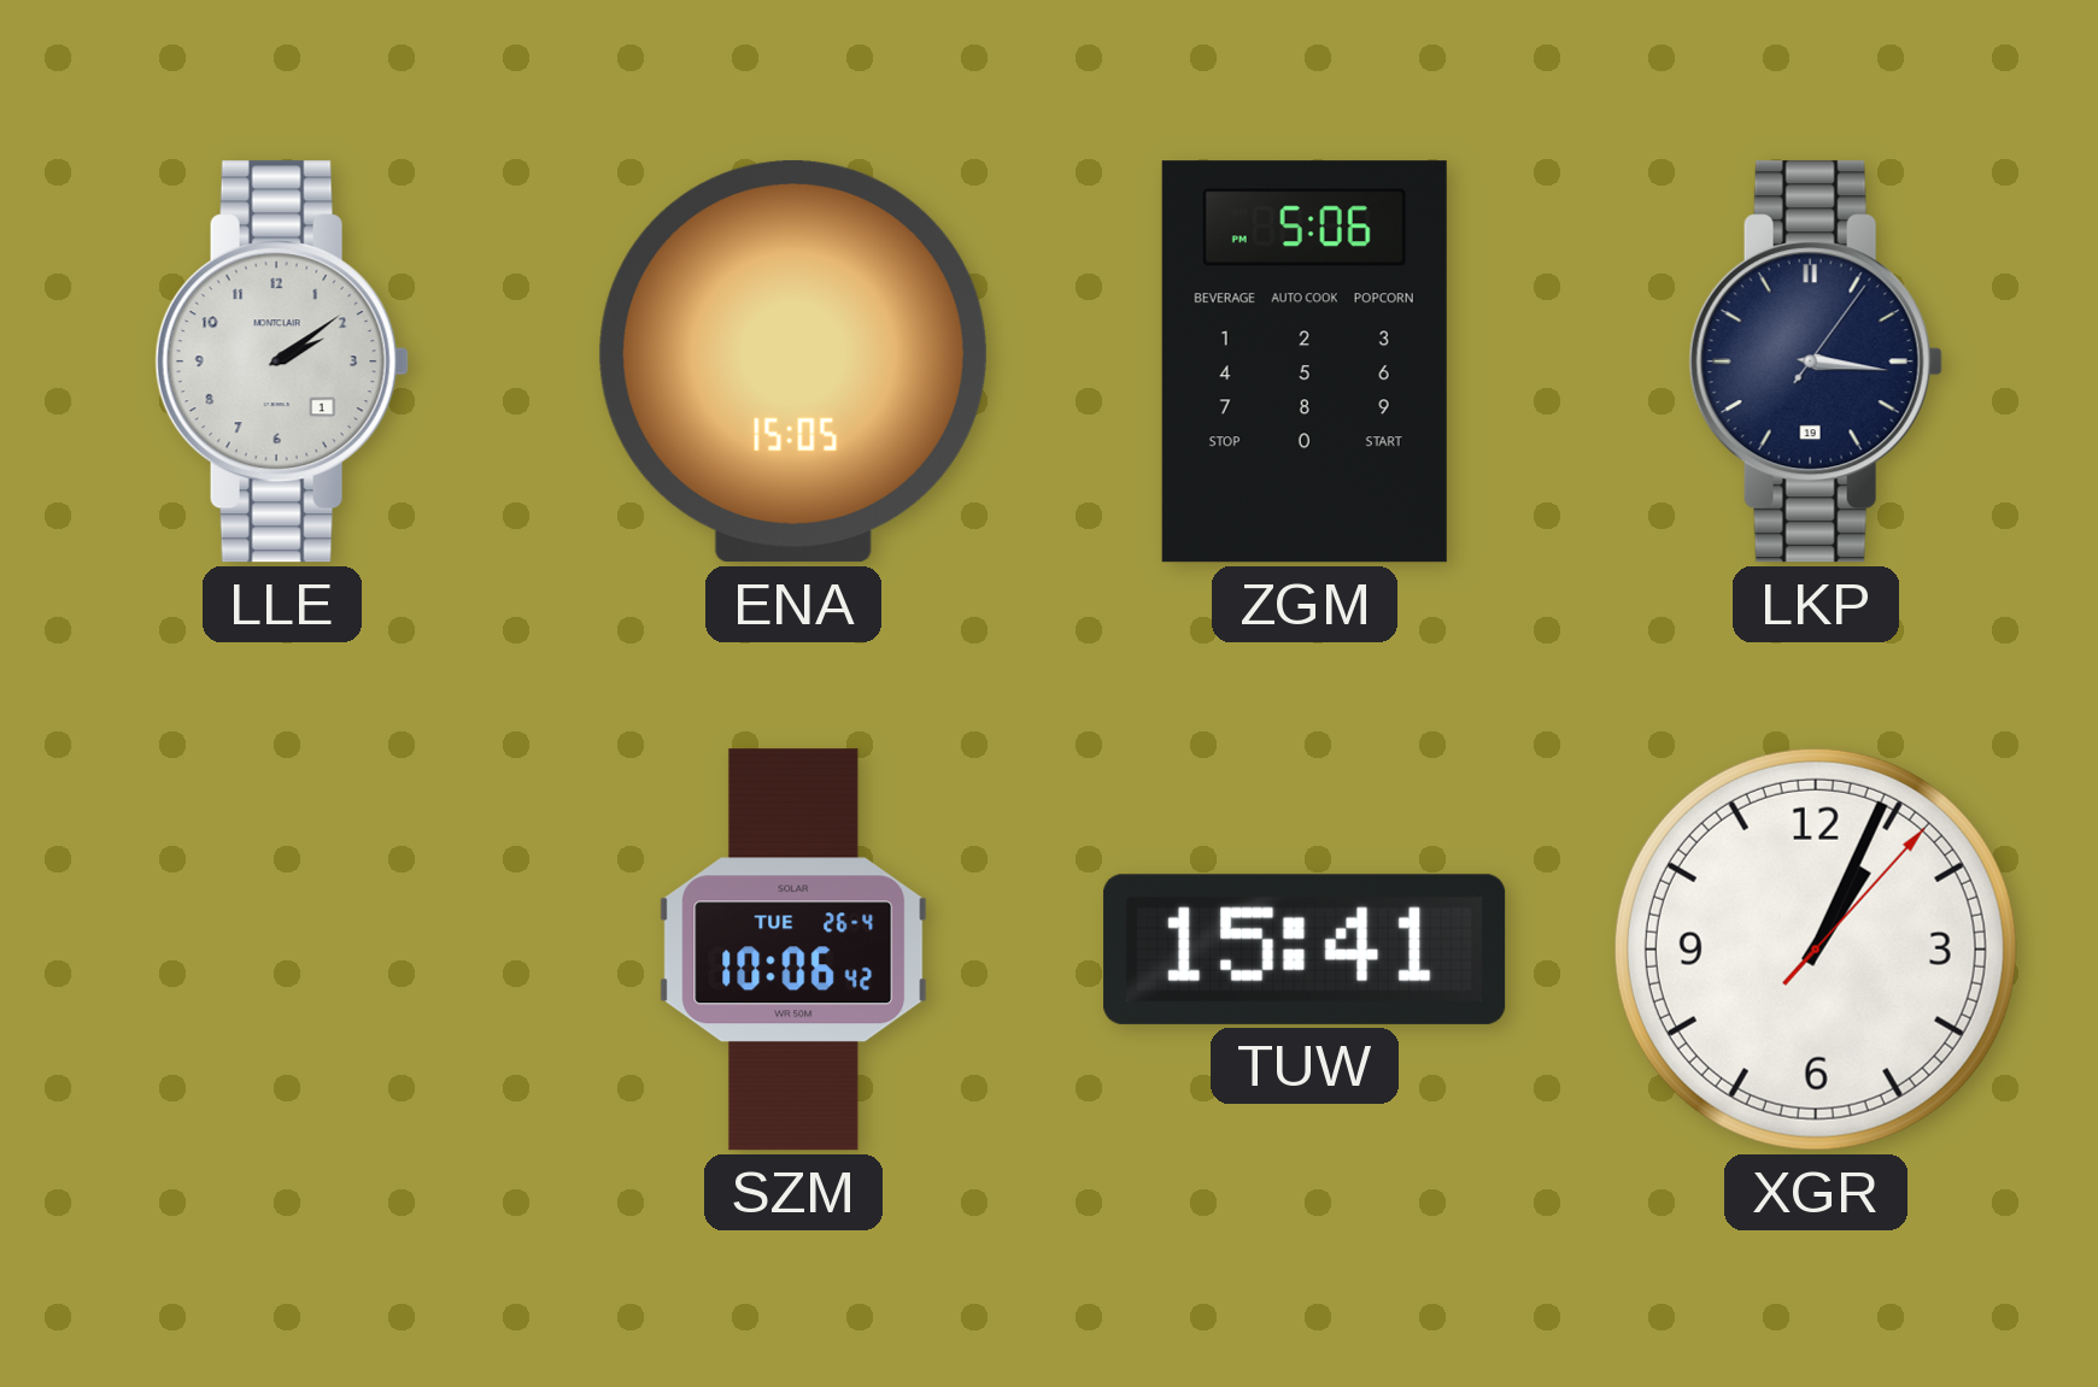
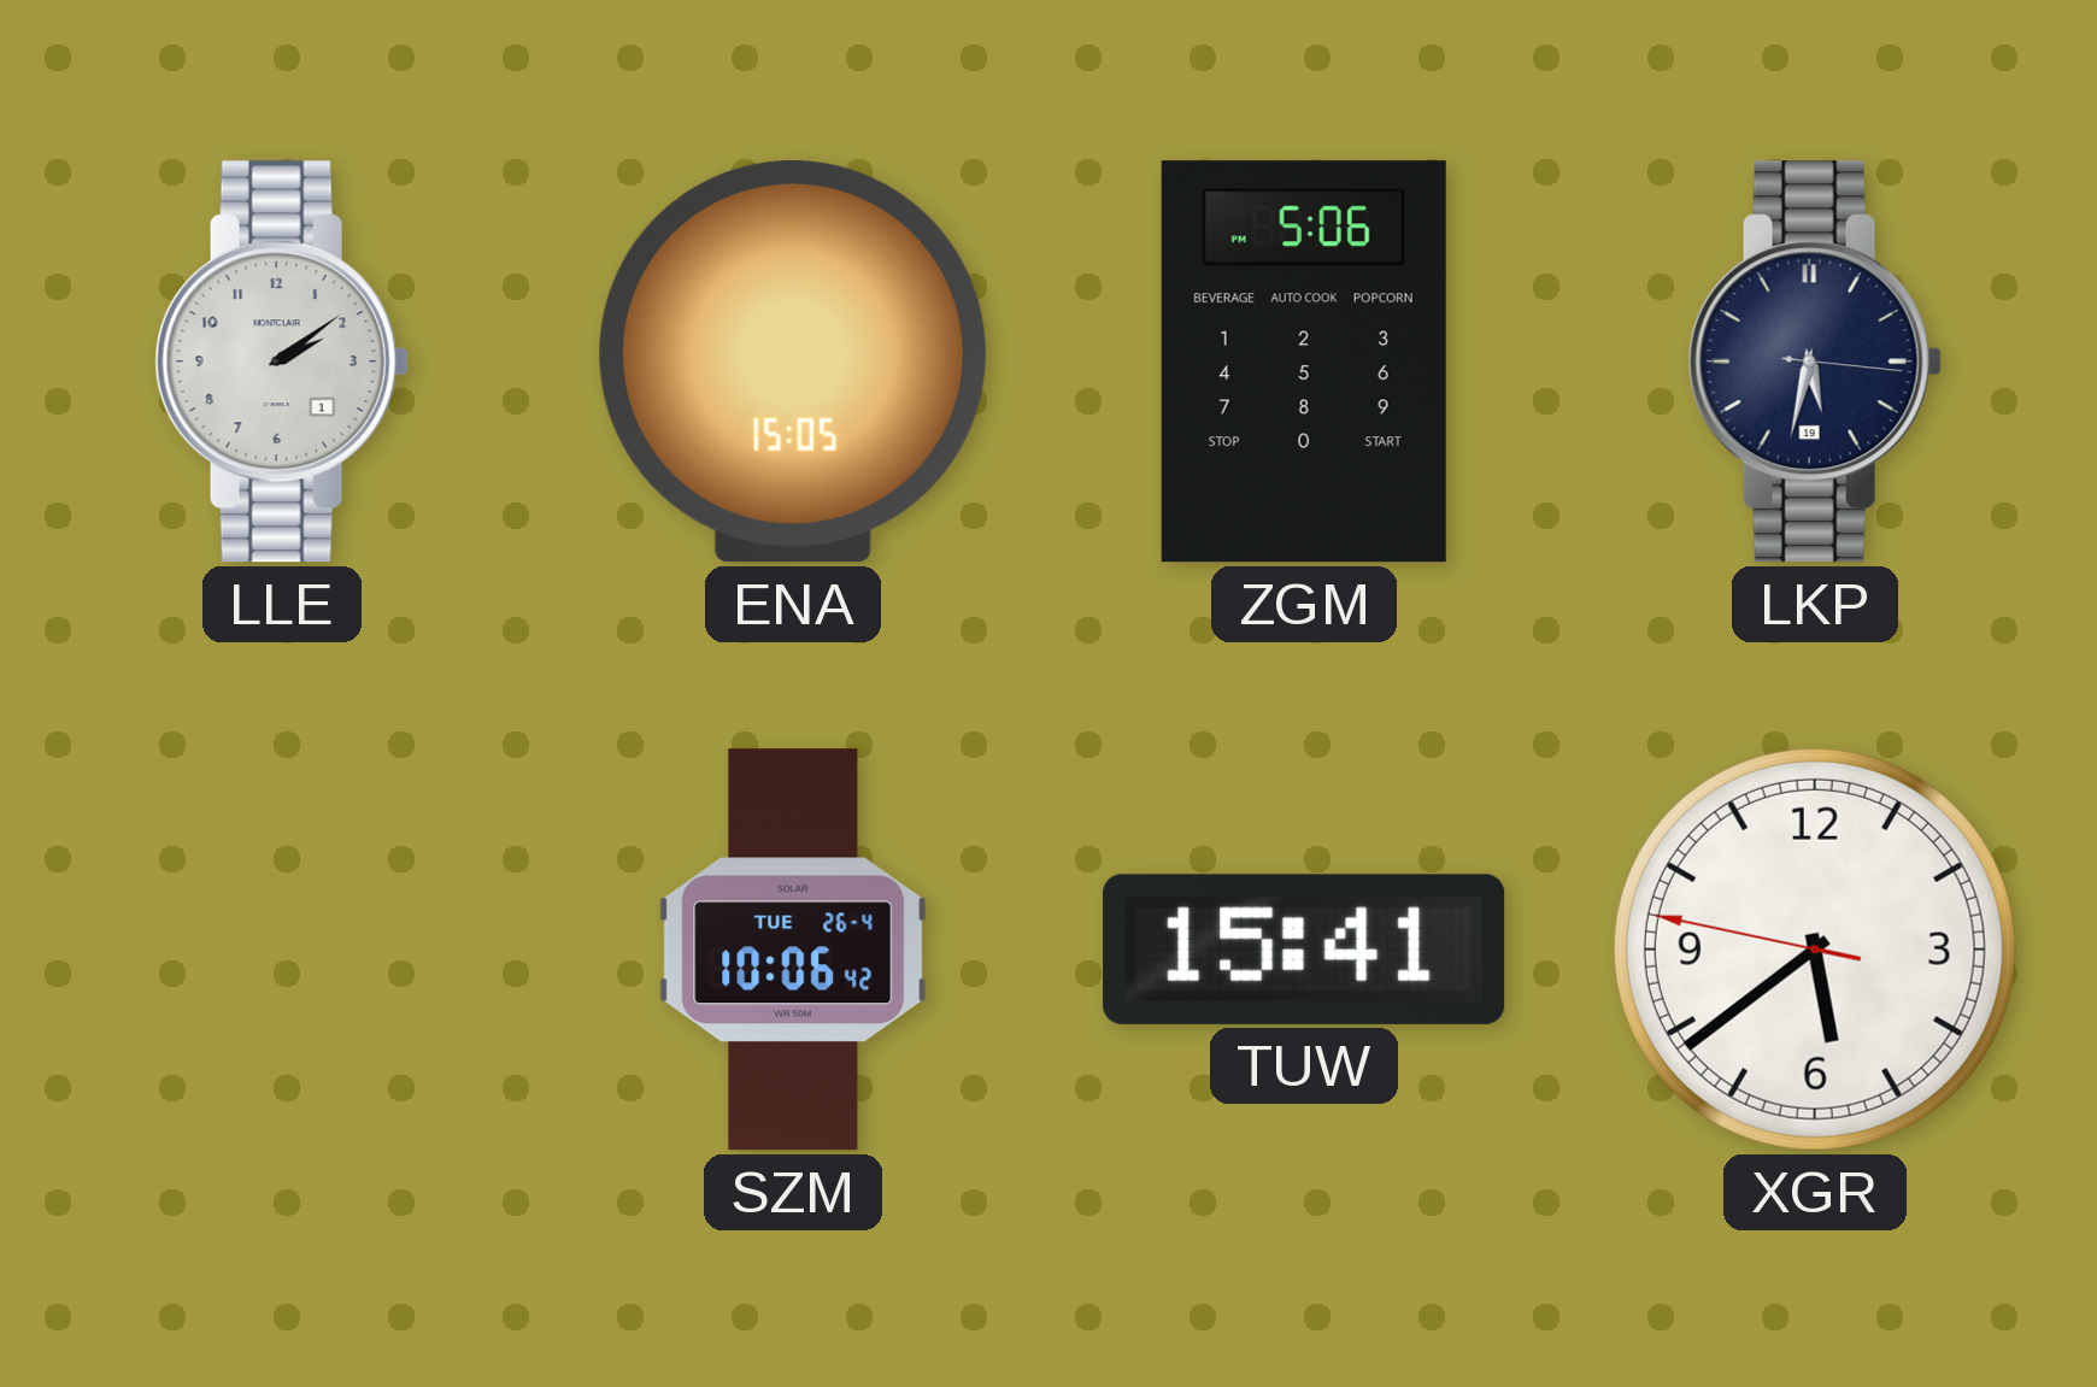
LKP: 3:16 -> 5:32 (1815, 362)
XGR: 1:04 -> 5:38 (1815, 950)
